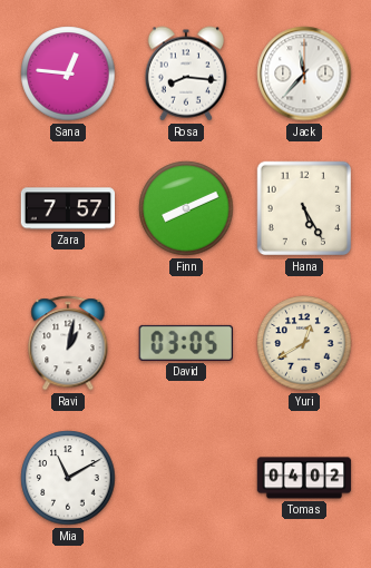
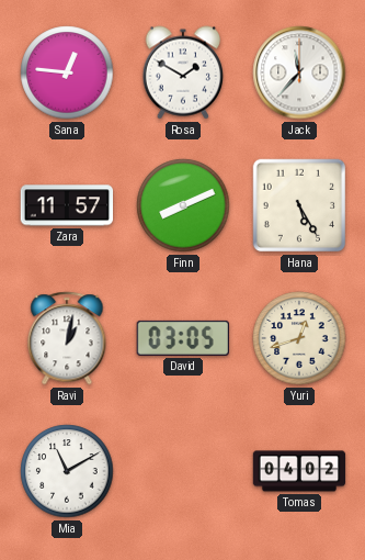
Rosa: 8:16 -> 1:50 (182, 72)
Zara: 7:57 -> 11:57 (67, 205)
Yuri: 12:40 -> 12:42 (299, 338)
